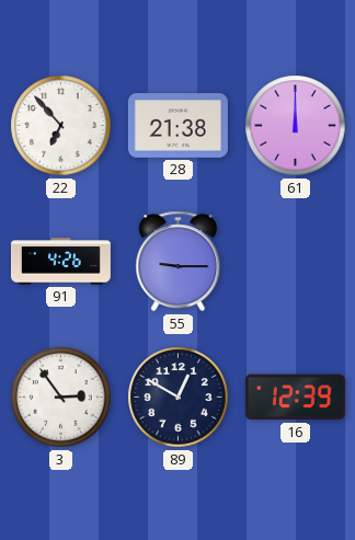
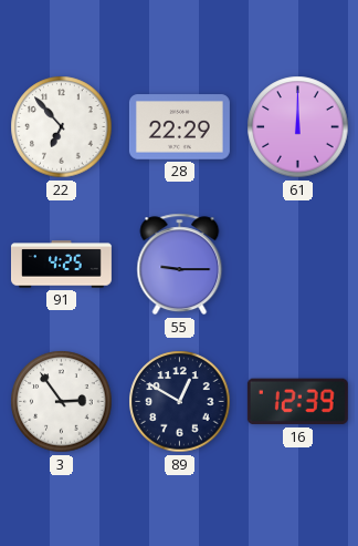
28: 21:38 -> 22:29 (179, 127)
91: 4:26 -> 4:25 (61, 265)
